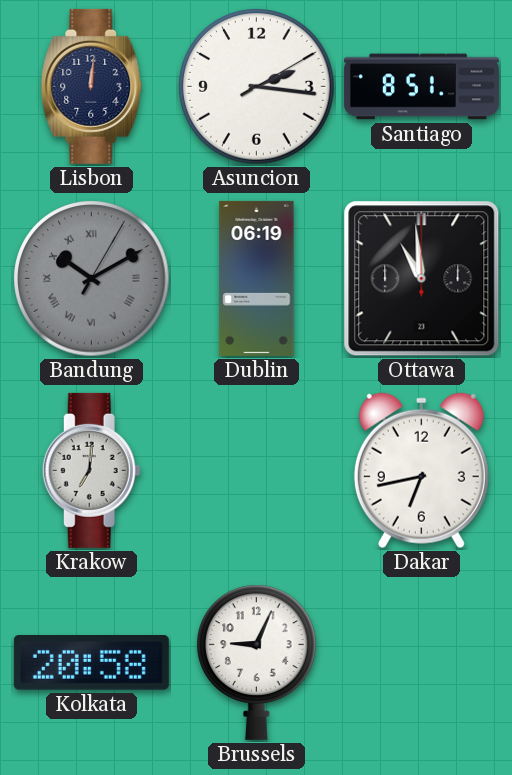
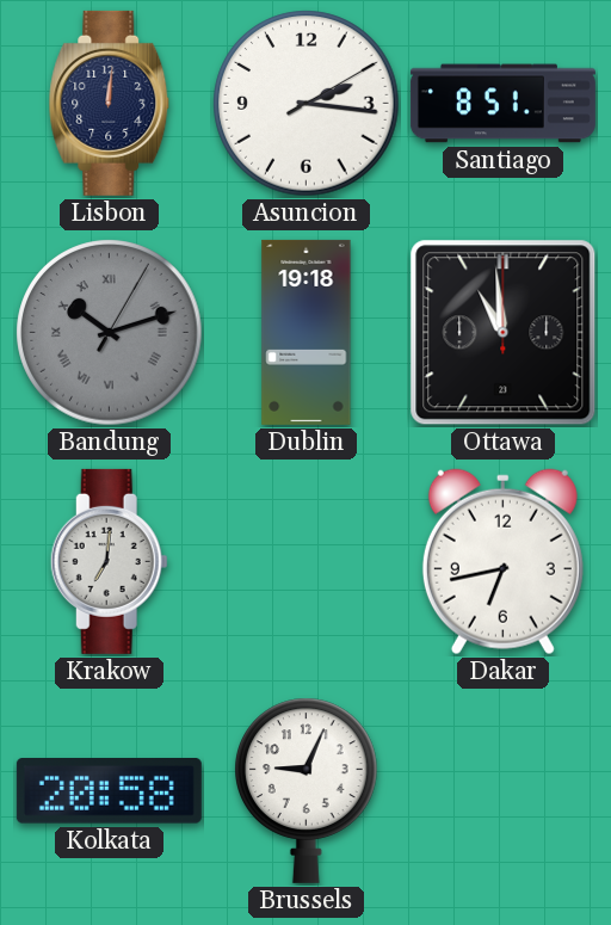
Bandung: 10:10 -> 10:12 (110, 333)
Dublin: 06:19 -> 19:18 (307, 332)
